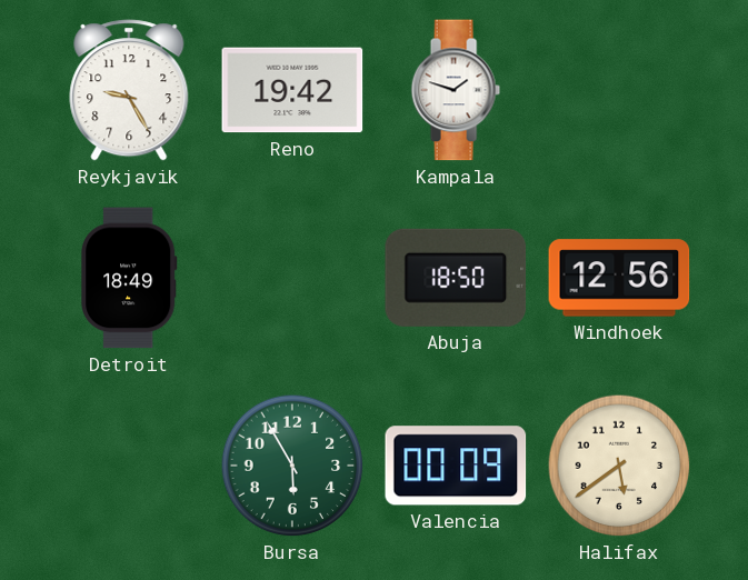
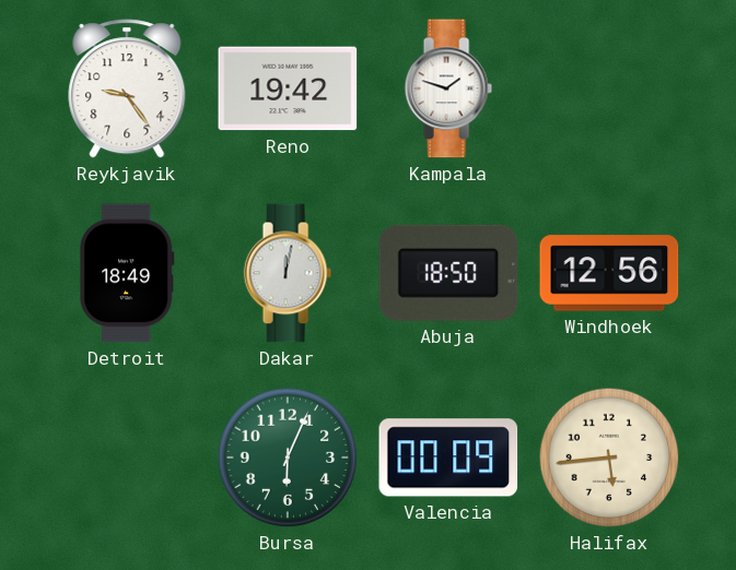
Reykjavik: 9:25 -> 9:24 (127, 88)
Dakar: none -> 12:02 (288, 273)
Bursa: 5:55 -> 6:04 (288, 458)
Halifax: 5:39 -> 5:44 (609, 458)
